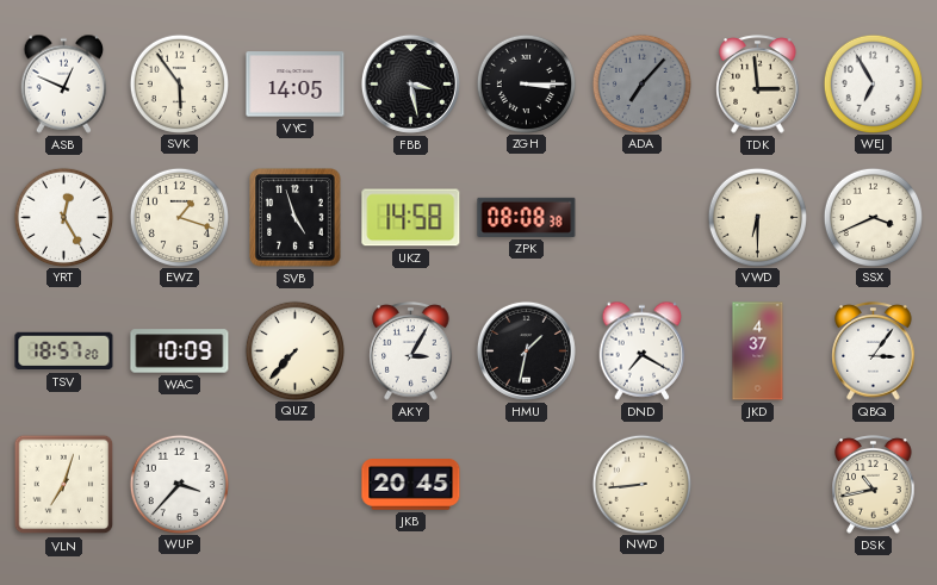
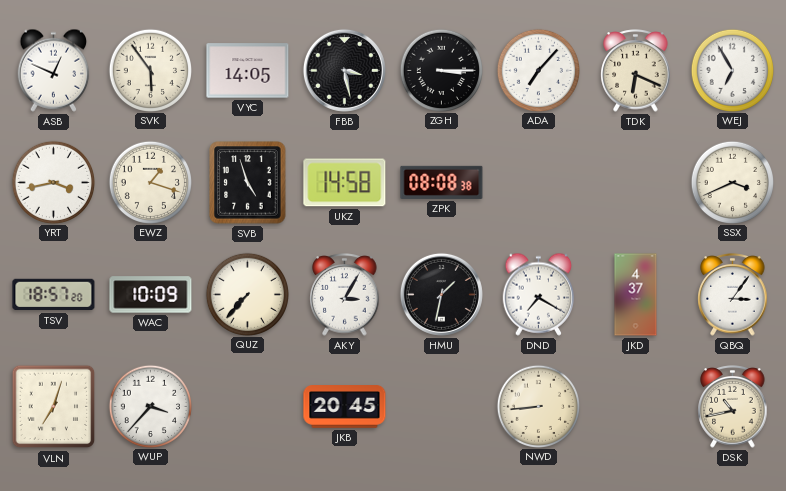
ADA dial: grey -> white (538, 70)
TDK: 2:59 -> 6:19 (636, 71)
YRT: 12:25 -> 3:43 (53, 182)
VWD: 6:30 -> none (757, 217)
